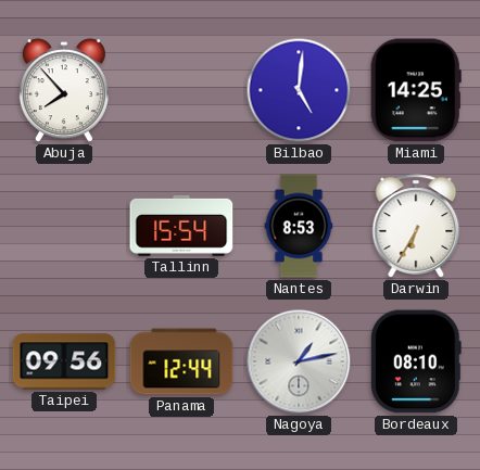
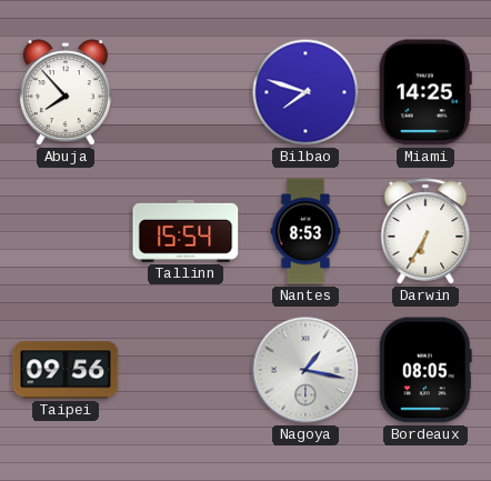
Bilbao: 5:01 -> 7:48 (305, 92)
Panama: 12:44 -> none (181, 361)
Nagoya: 1:13 -> 1:17 (305, 370)
Bordeaux: 08:10 -> 08:05 (425, 370)
